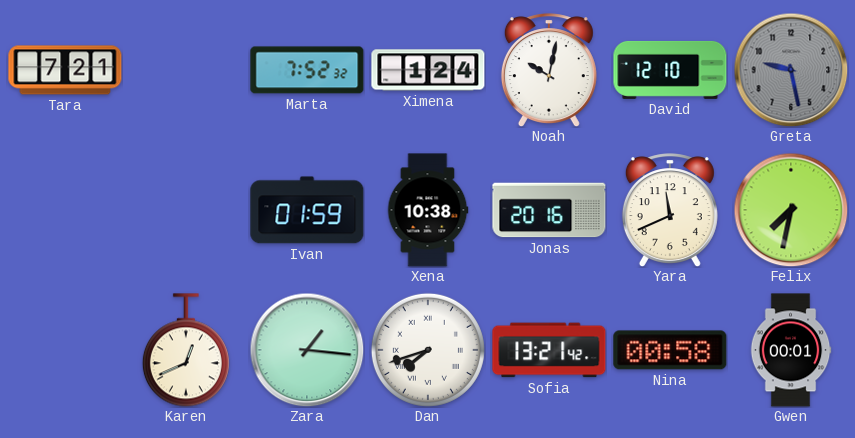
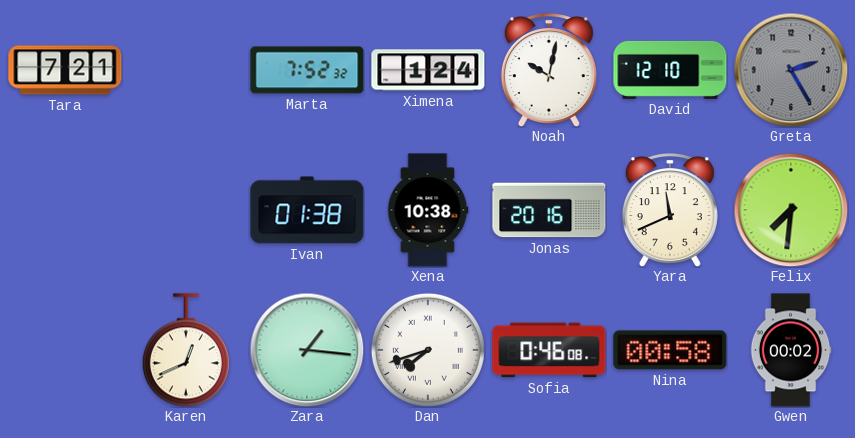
Greta: 9:28 -> 2:25 (791, 70)
Ivan: 01:59 -> 01:38 (307, 210)
Felix: 7:32 -> 7:31 (791, 210)
Sofia: 13:21 -> 0:46 (549, 350)
Gwen: 00:01 -> 00:02 (791, 350)
